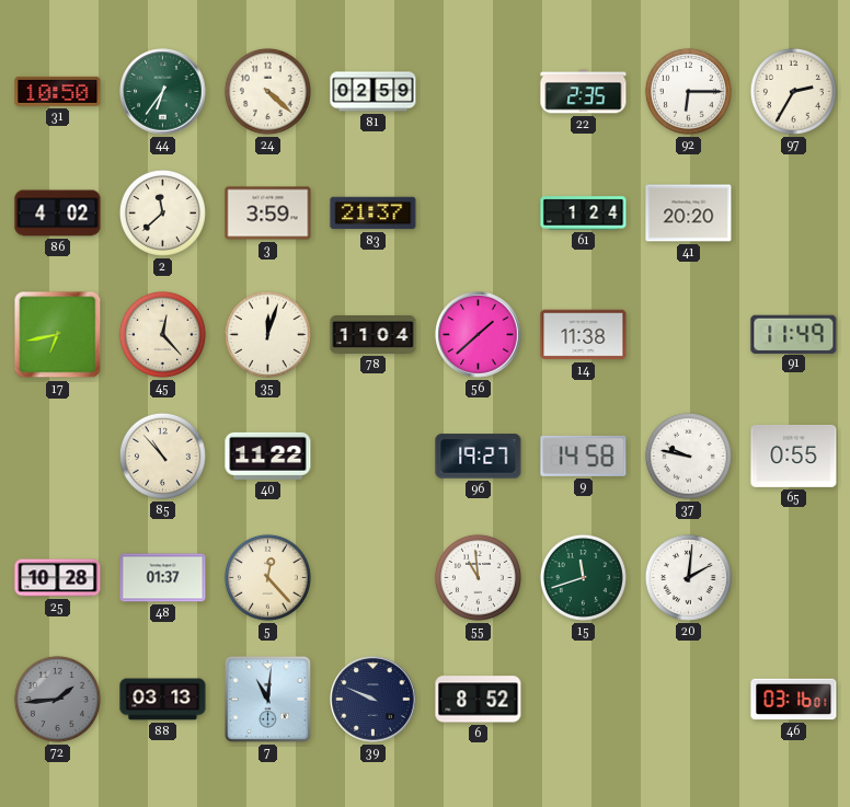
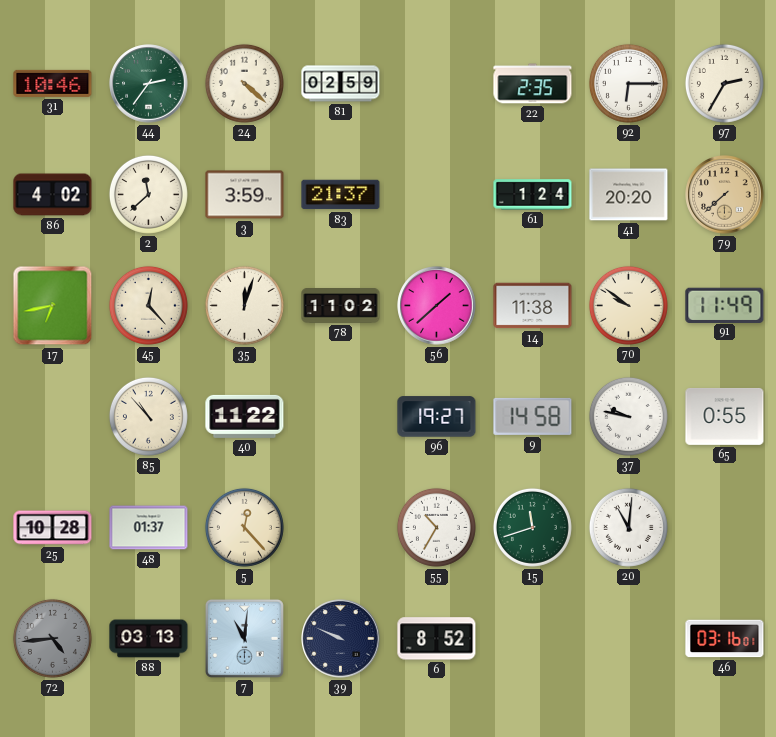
31: 10:50 -> 10:46 (53, 83)
44: 6:36 -> 2:36 (149, 84)
79: none -> 7:38 (725, 195)
78: 11:04 -> 11:02 (341, 306)
70: none -> 9:51 (628, 305)
55: 10:59 -> 10:35 (436, 527)
20: 2:01 -> 11:01 (628, 527)
72: 1:44 -> 4:44 (52, 638)
